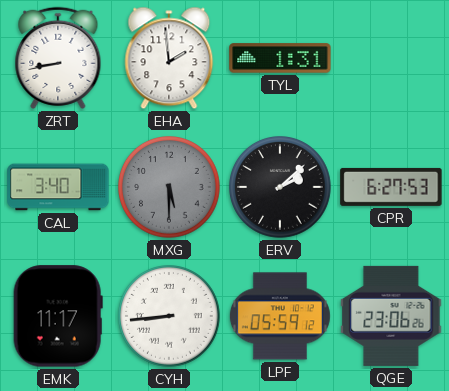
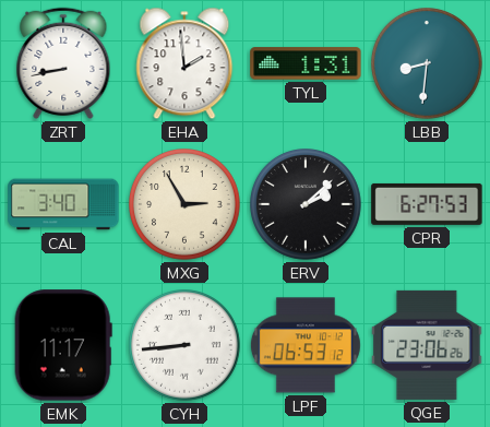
LBB: none -> 8:31 (428, 64)
MXG: 5:30 -> 2:55 (186, 205)
MXG dial: grey -> cream (186, 205)
LPF: 05:59 -> 06:53 (306, 345)
